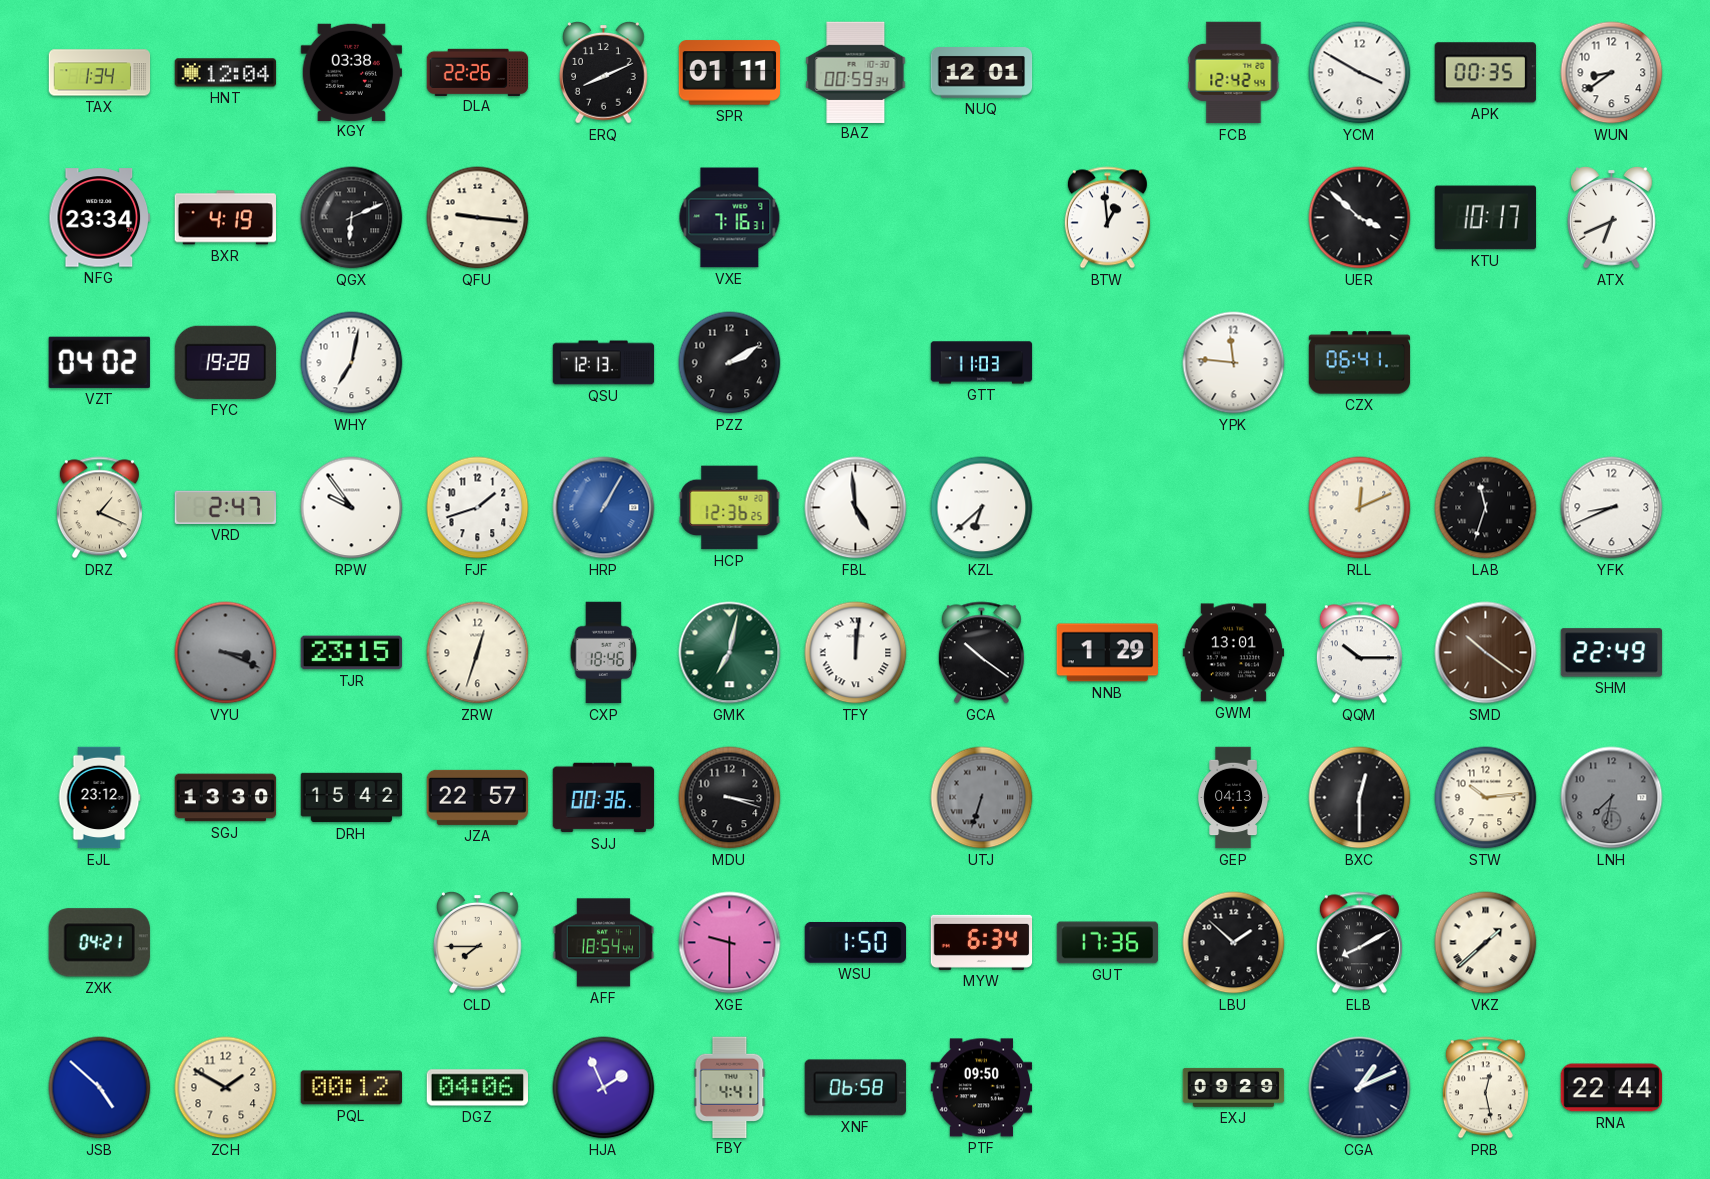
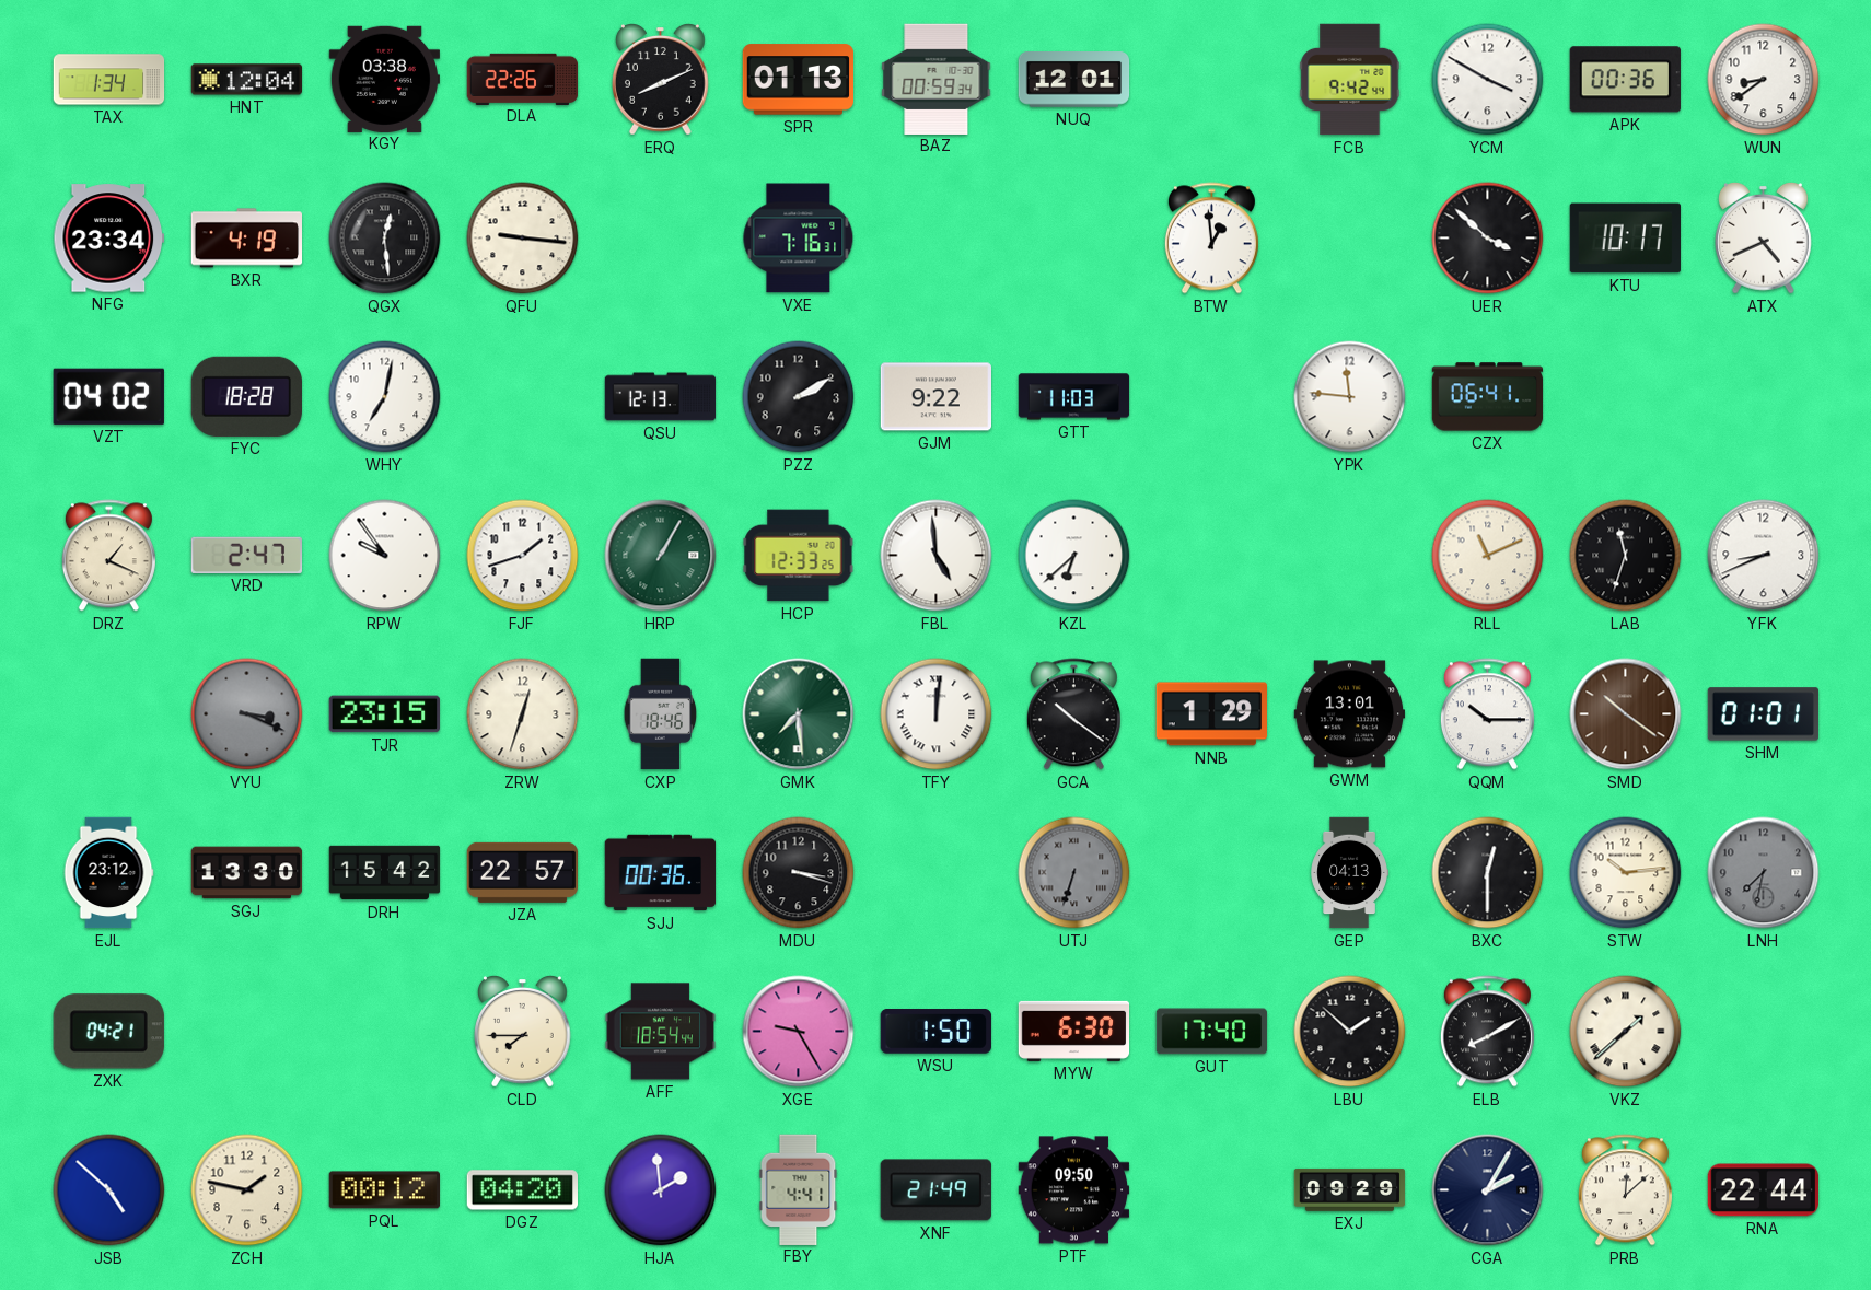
SPR: 01:11 -> 01:13 (799, 80)
FCB: 12:42 -> 9:42 (1350, 80)
APK: 00:35 -> 00:36 (1625, 80)
QGX: 6:11 -> 12:29 (385, 239)
ATX: 6:41 -> 4:41 (1764, 239)
FYC: 19:28 -> 18:28 (246, 396)
GJM: none -> 9:22 (935, 397)
HRP dial: blue -> green (661, 556)
HCP: 12:36 -> 12:33 (799, 556)
RLL: 12:11 -> 11:11 (1488, 556)
GMK: 7:02 -> 7:29 (799, 714)
SHM: 22:49 -> 01:01 (1764, 714)
XGE: 9:30 -> 9:25 (799, 1032)
MYW: 6:34 -> 6:30 (1074, 1031)
GUT: 17:36 -> 17:40 (1212, 1032)
ZCH: 1:50 -> 1:47 (247, 1190)
DGZ: 04:06 -> 04:20 (522, 1190)
HJA: 1:56 -> 1:59 (661, 1190)
XNF: 06:58 -> 21:49 (935, 1190)
CGA: 1:11 -> 2:05 (1488, 1190)
PRB: 12:28 -> 12:08 (1625, 1190)
